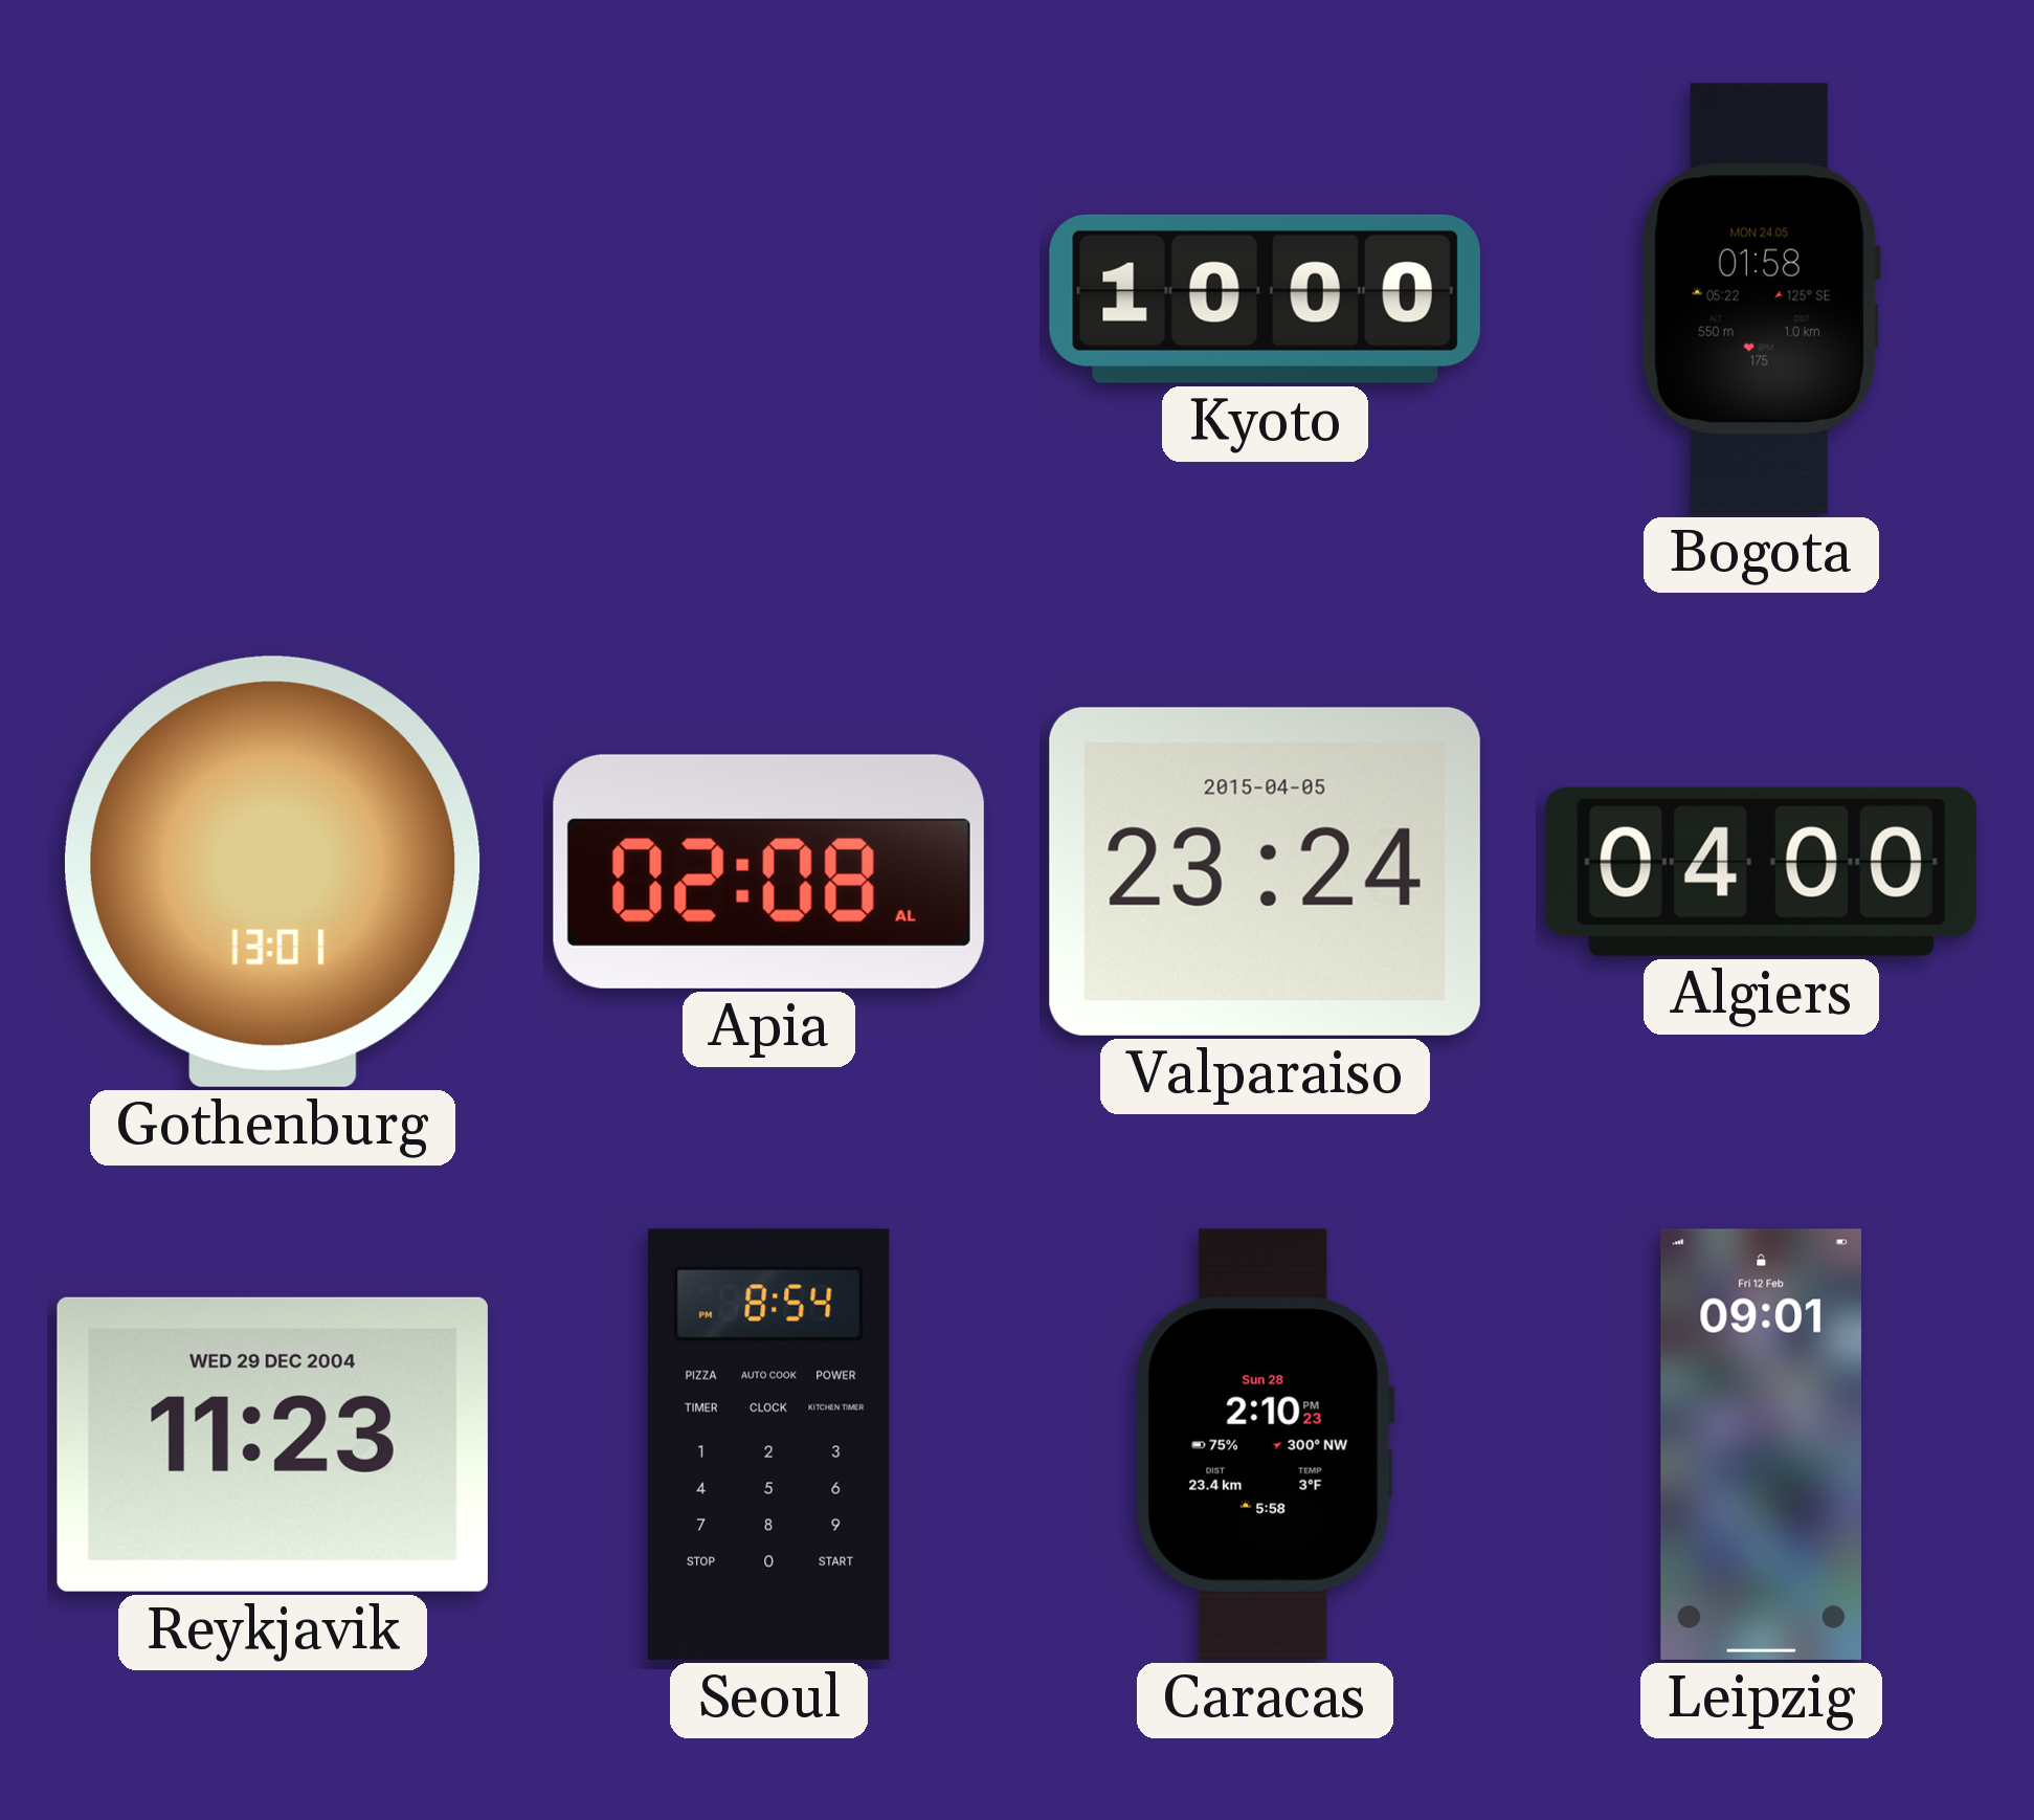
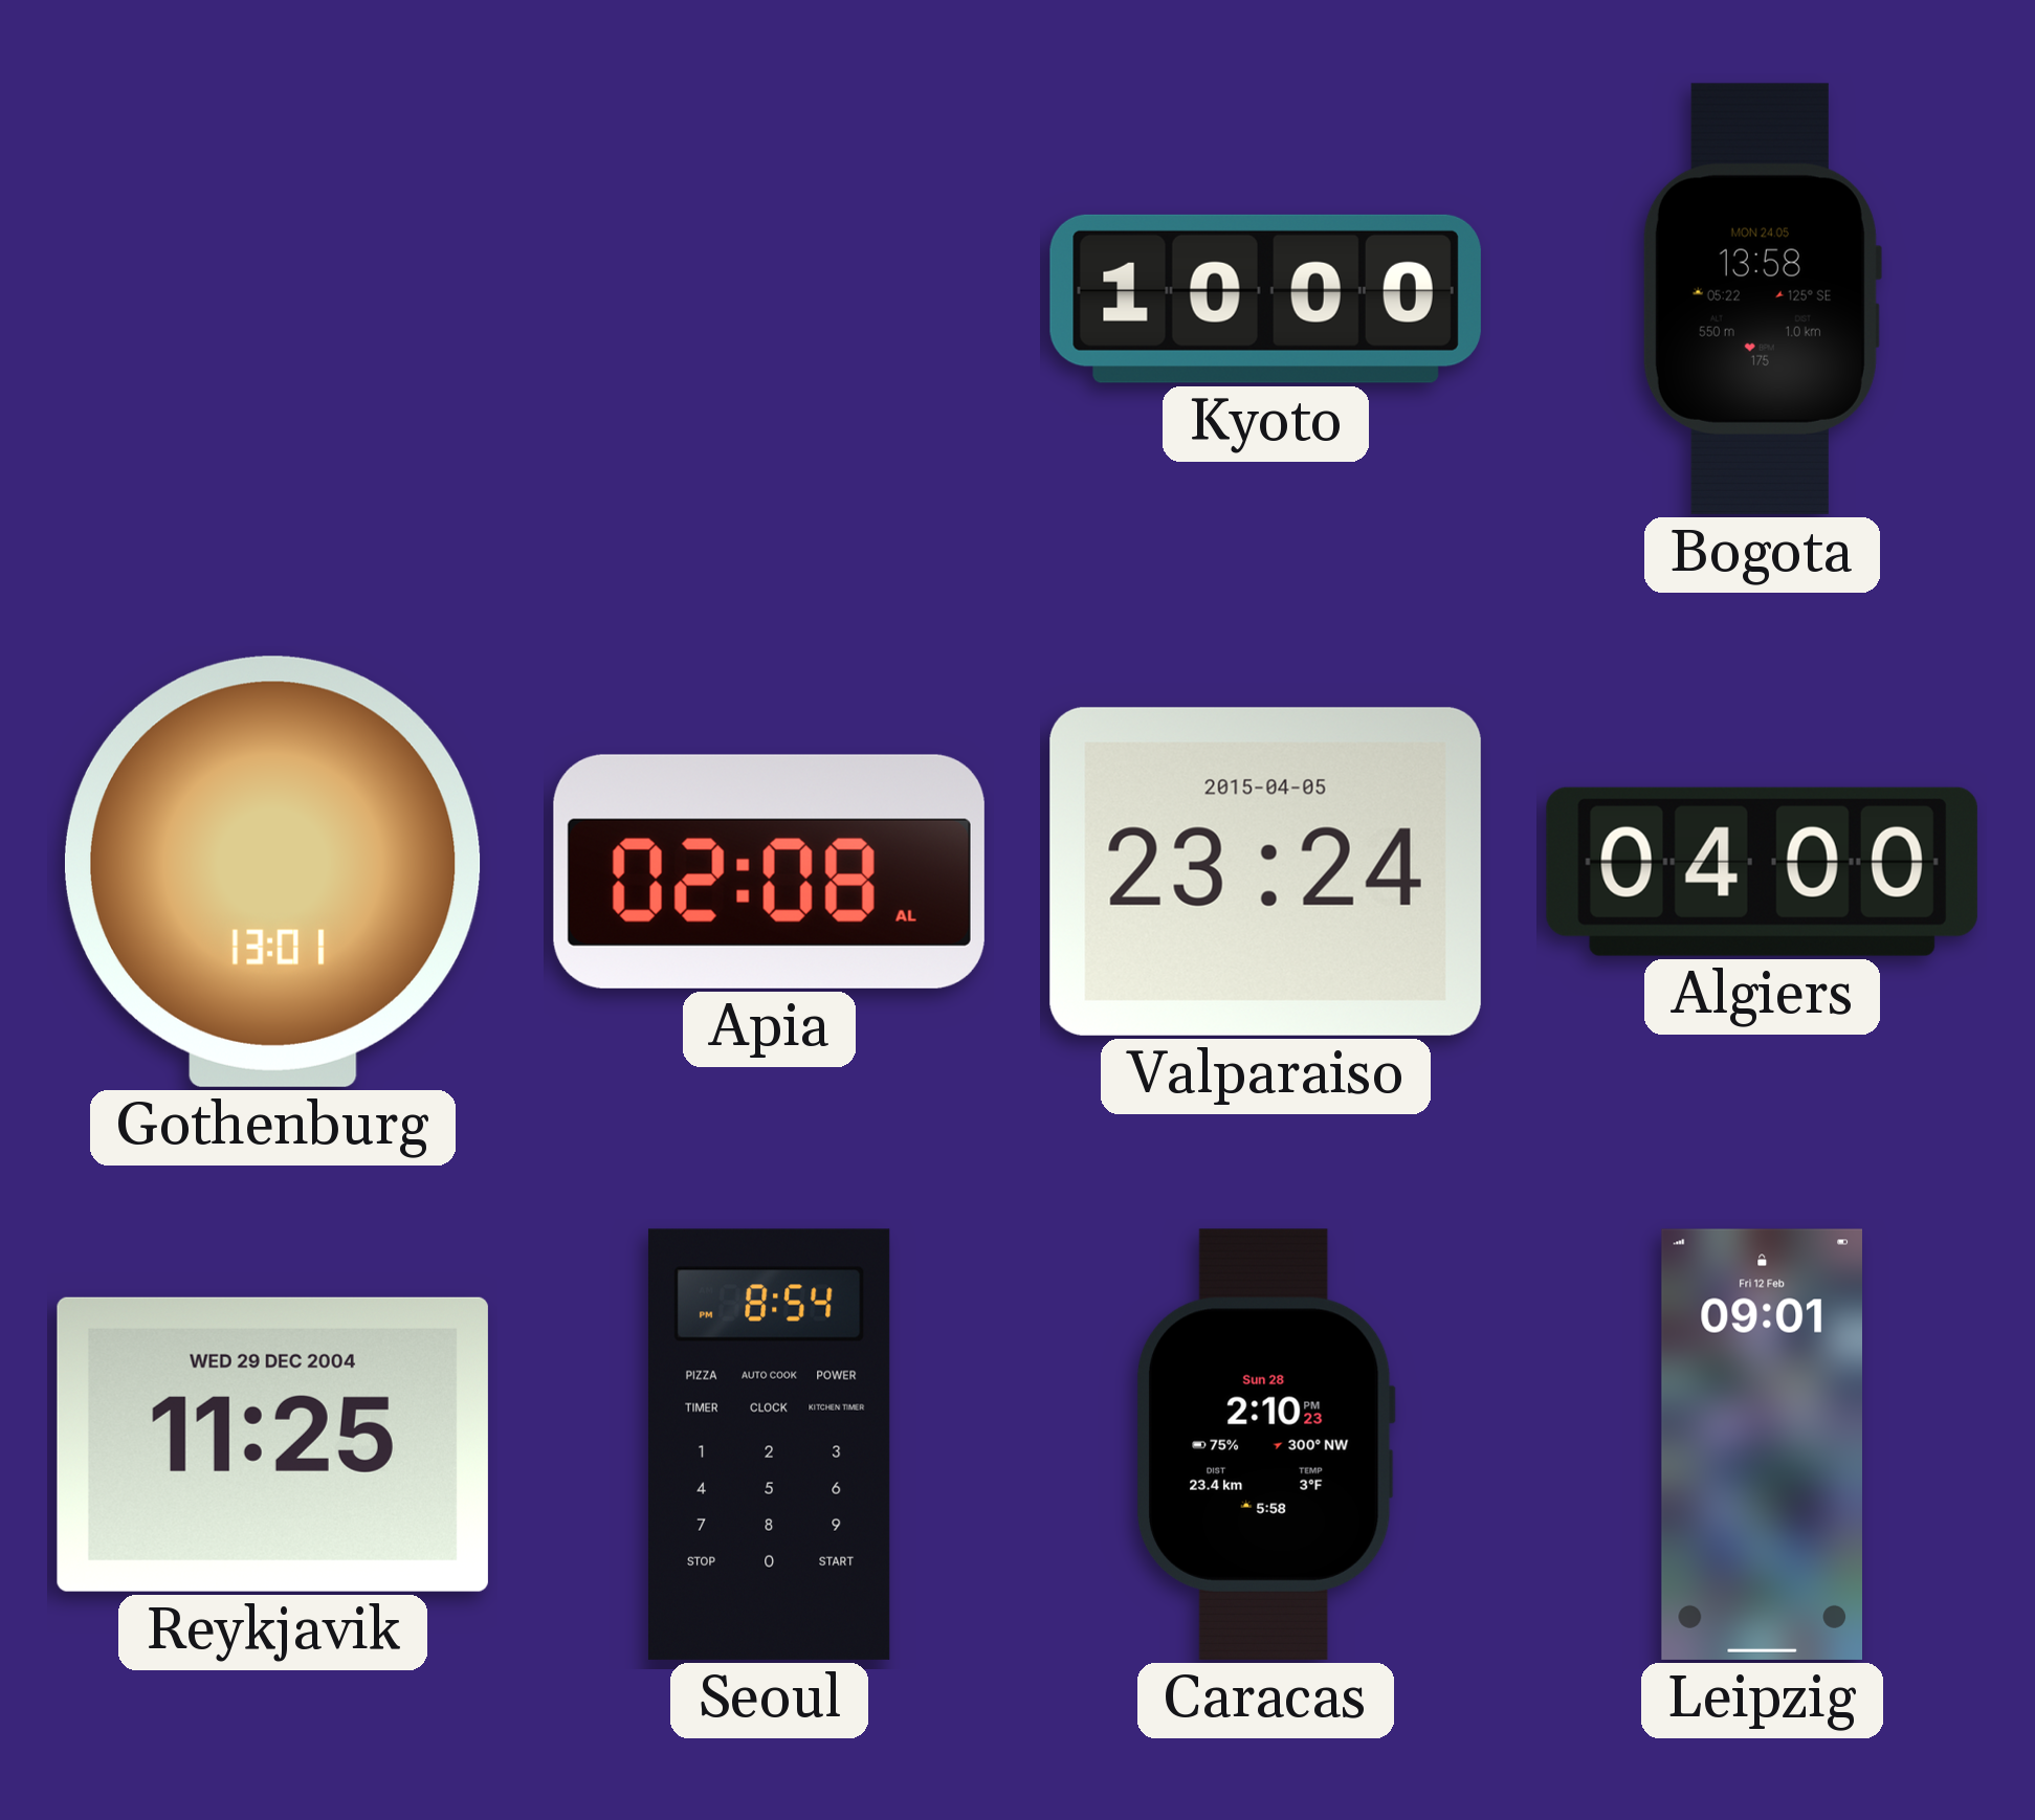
Bogota: 01:58 -> 13:58 (1762, 298)
Reykjavik: 11:23 -> 11:25 (272, 1444)
